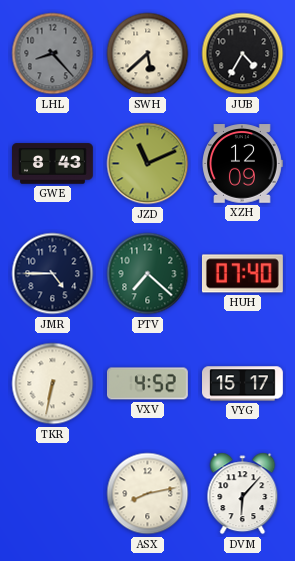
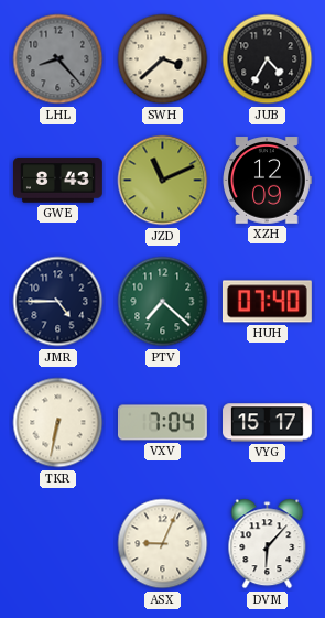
SWH: 5:38 -> 3:38 (163, 59)
VXV: 4:52 -> 7:04 (162, 423)
ASX: 8:13 -> 9:04 (163, 544)
